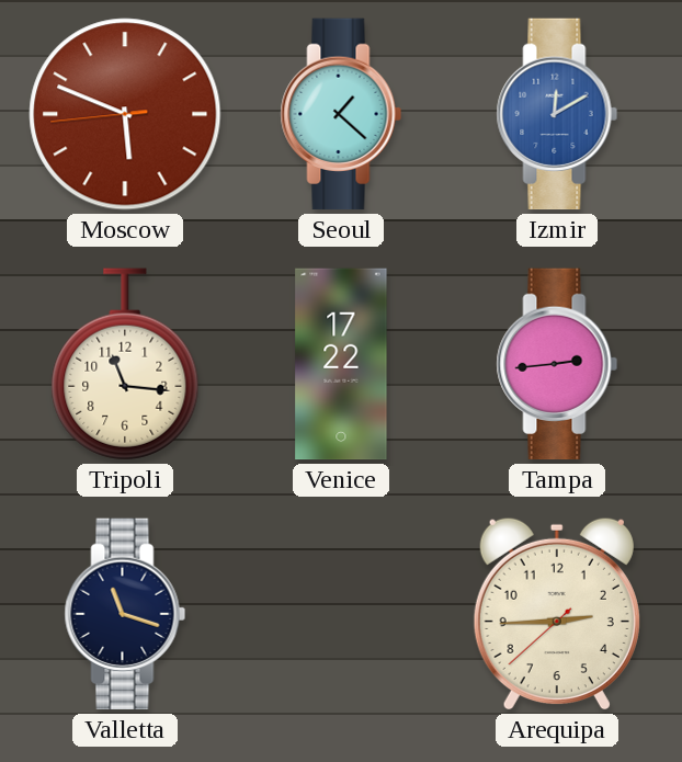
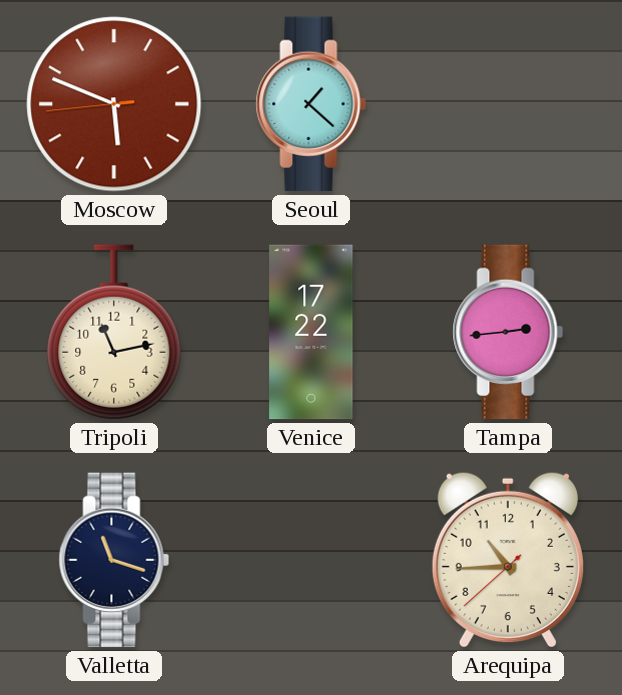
Izmir: 12:10 -> none (557, 114)
Tripoli: 11:16 -> 11:13 (114, 332)
Arequipa: 2:44 -> 10:44 (508, 560)
